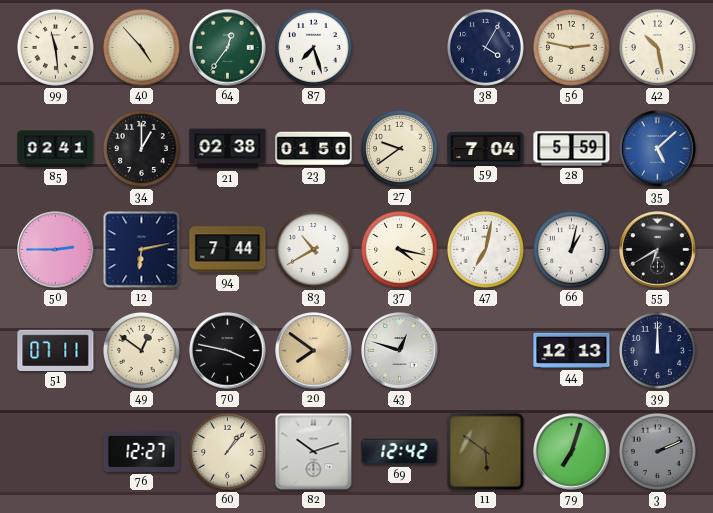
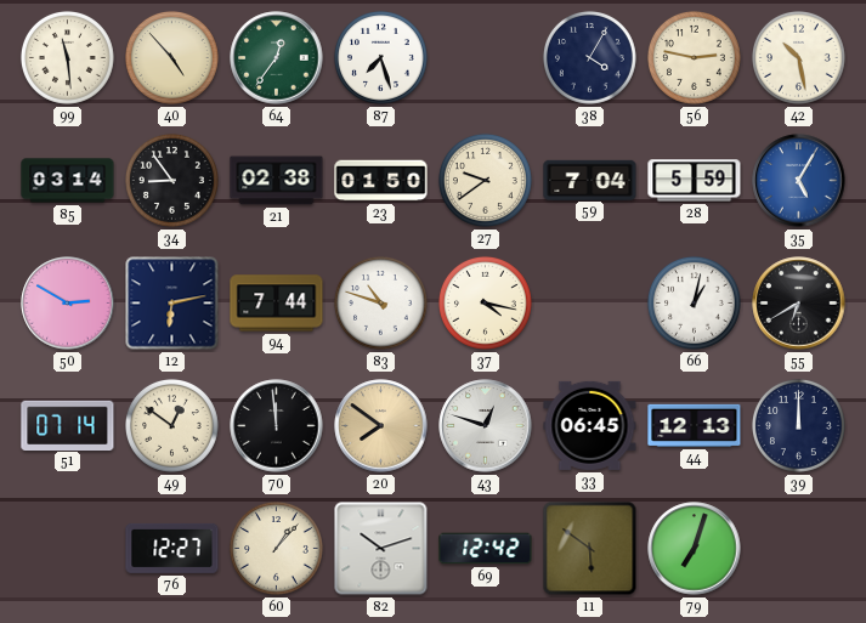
85: 02:41 -> 03:14 (68, 181)
34: 1:00 -> 8:54 (171, 180)
35: 5:08 -> 5:05 (799, 181)
50: 2:45 -> 2:50 (68, 304)
83: 10:40 -> 10:48 (380, 302)
47: 7:02 -> none (485, 249)
51: 07:11 -> 07:14 (68, 425)
70: 3:47 -> 11:59 (277, 426)
33: none -> 06:45 (590, 425)
3: 2:11 -> none (657, 451)
